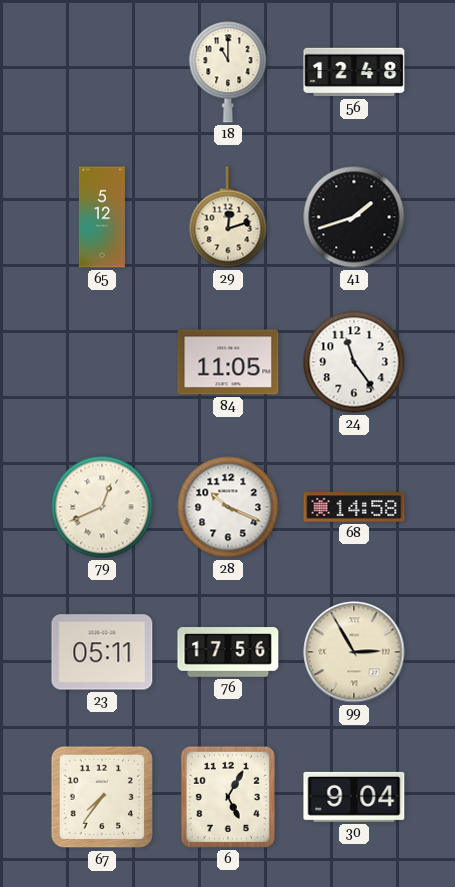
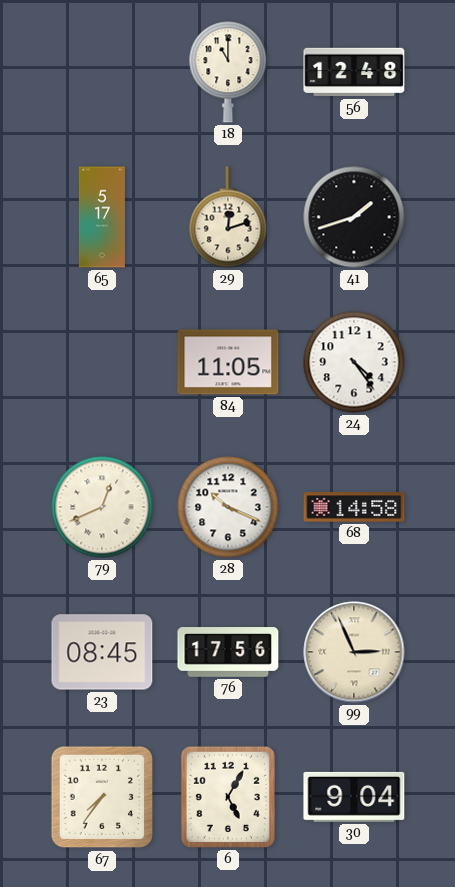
65: 5:12 -> 5:17 (102, 217)
24: 11:24 -> 4:24 (354, 362)
23: 05:11 -> 08:45 (102, 652)
99: 2:55 -> 2:56 (354, 652)
